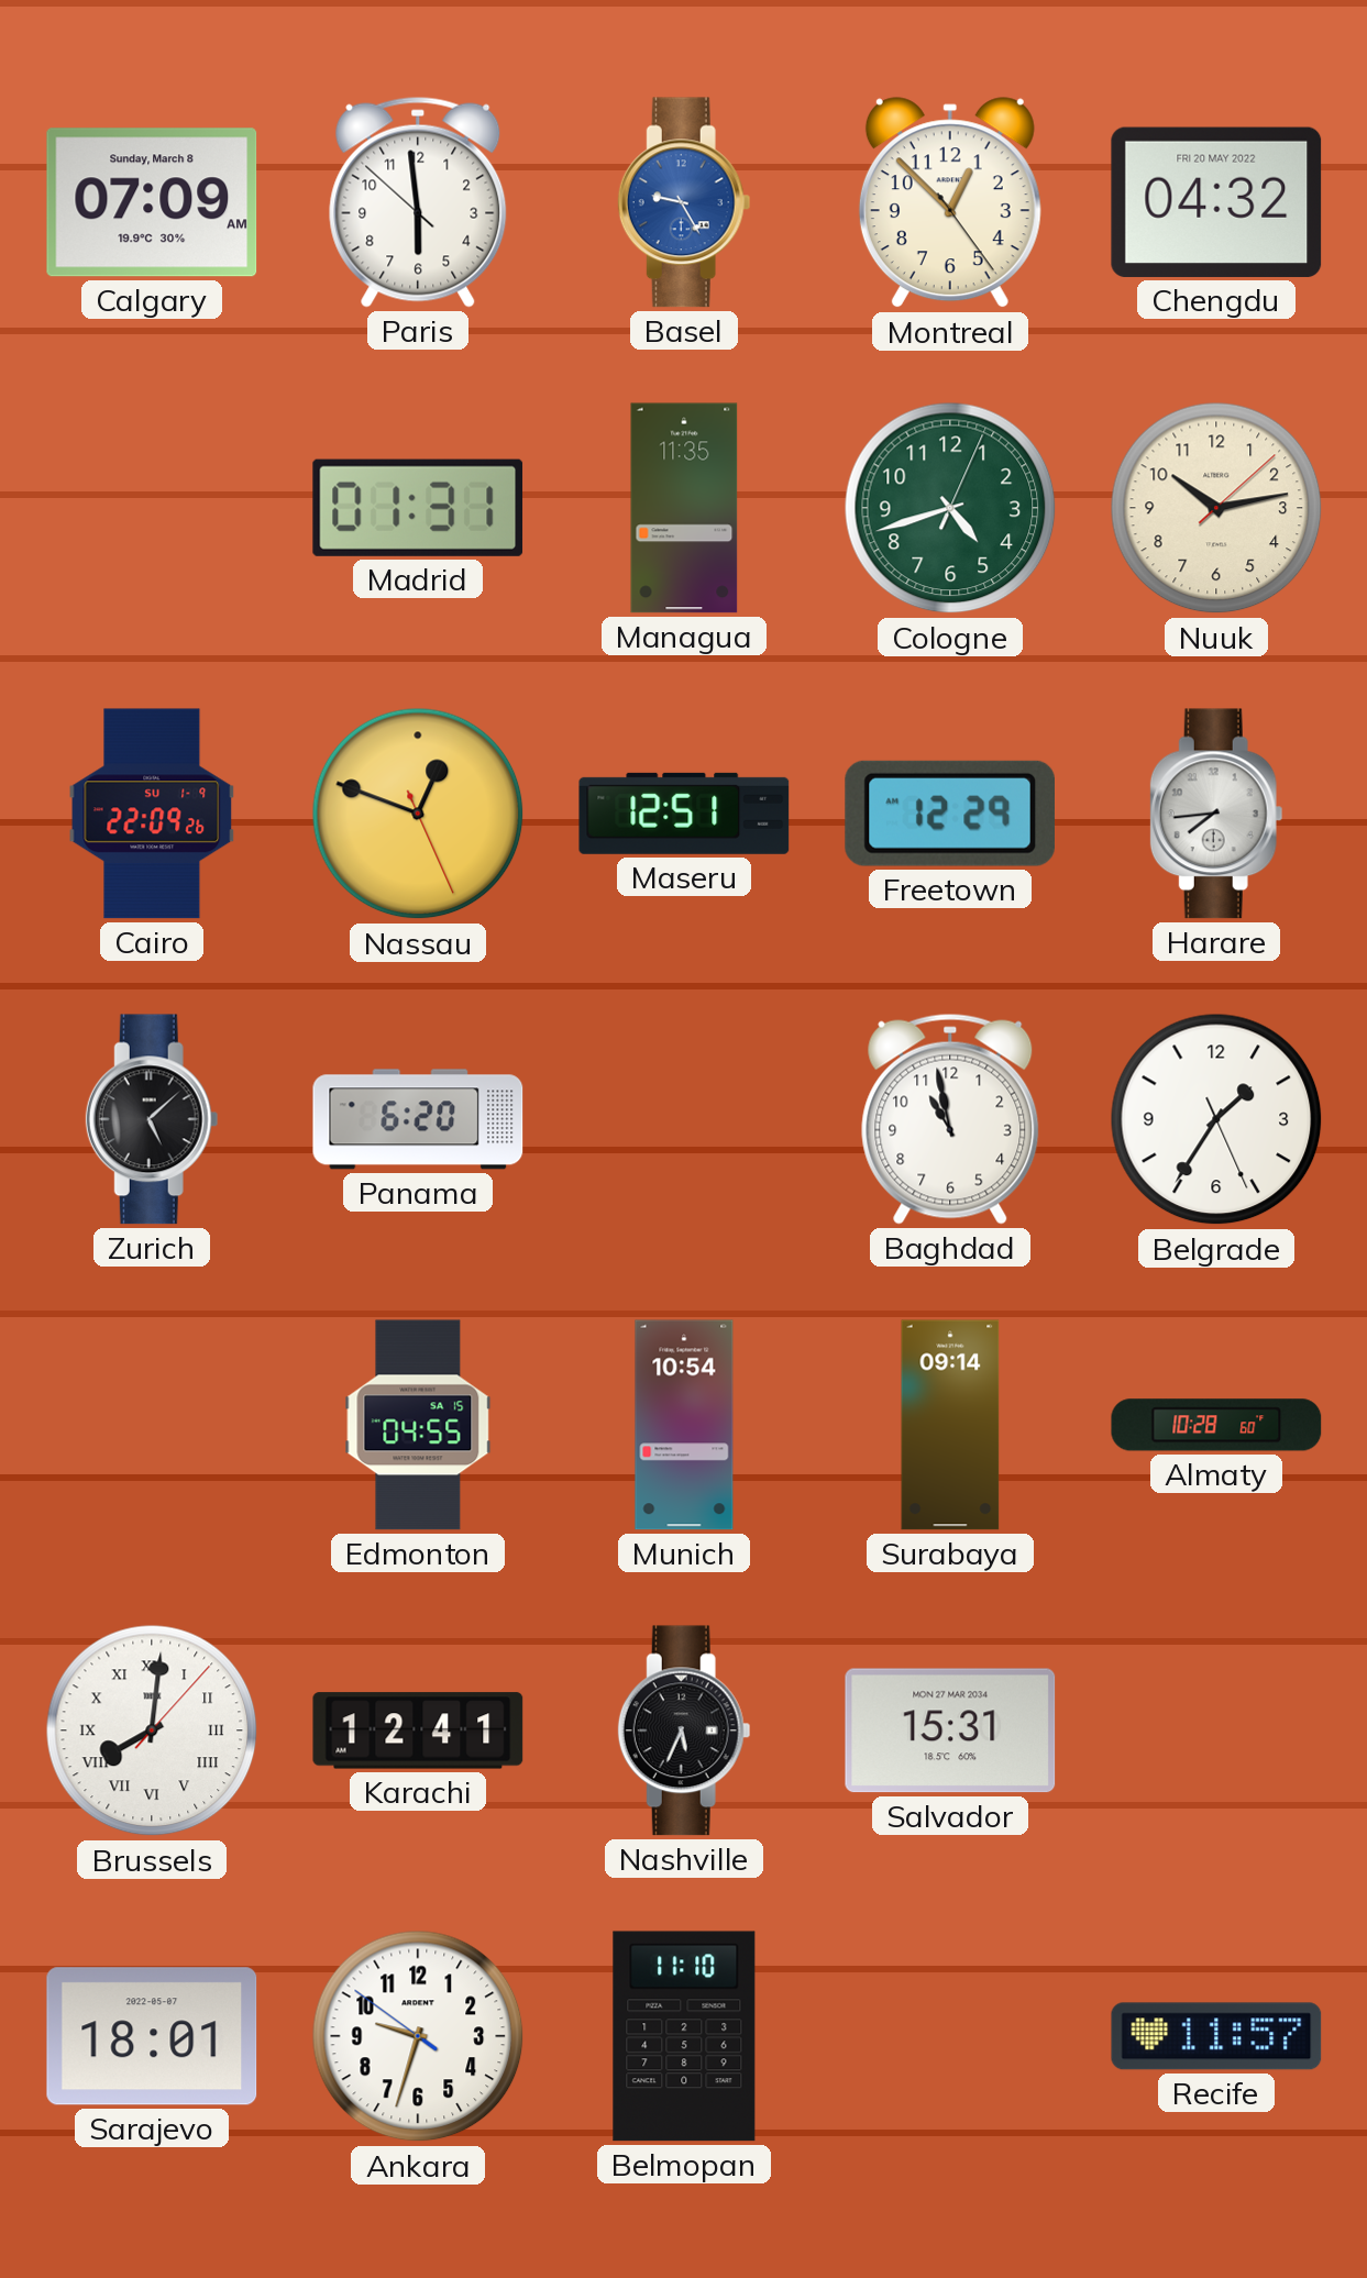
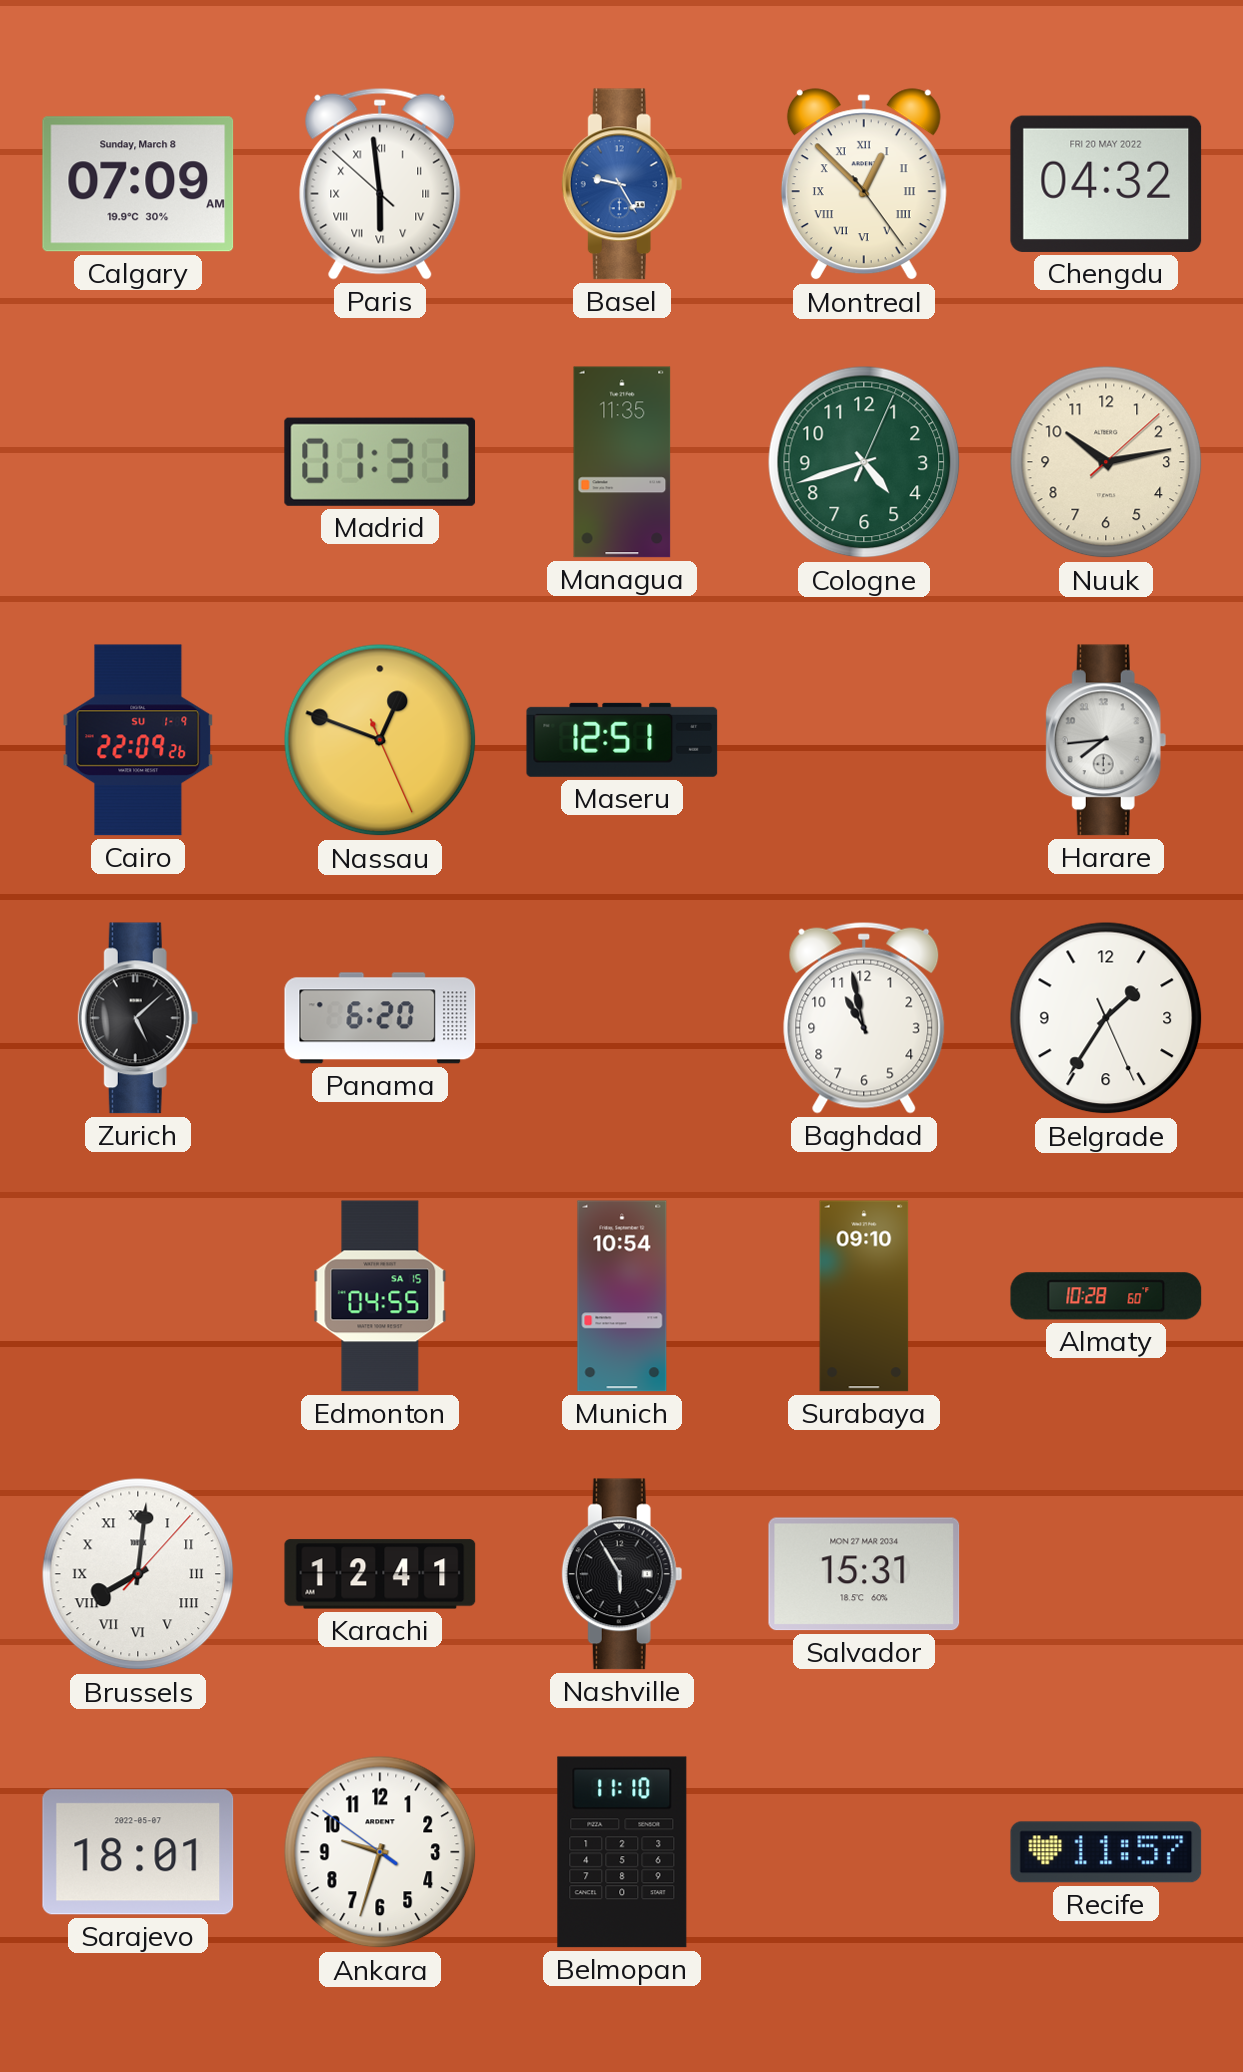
Paris numerals: Arabic -> Roman (380, 184)
Montreal numerals: Arabic -> Roman (864, 185)
Freetown: 12:29 -> none (949, 814)
Surabaya: 09:14 -> 09:10 (864, 1296)
Nashville: 5:34 -> 5:55 (622, 1574)
